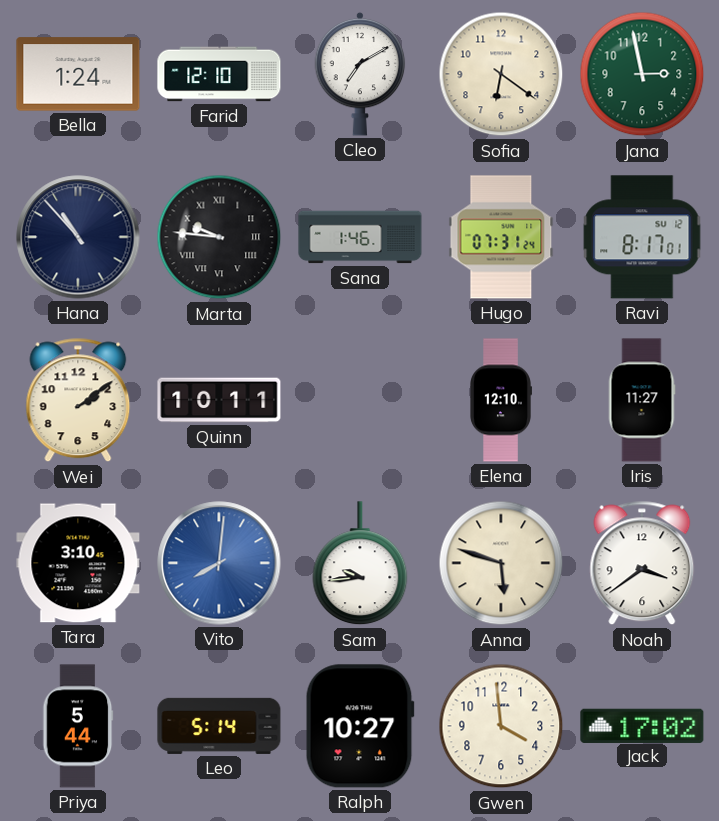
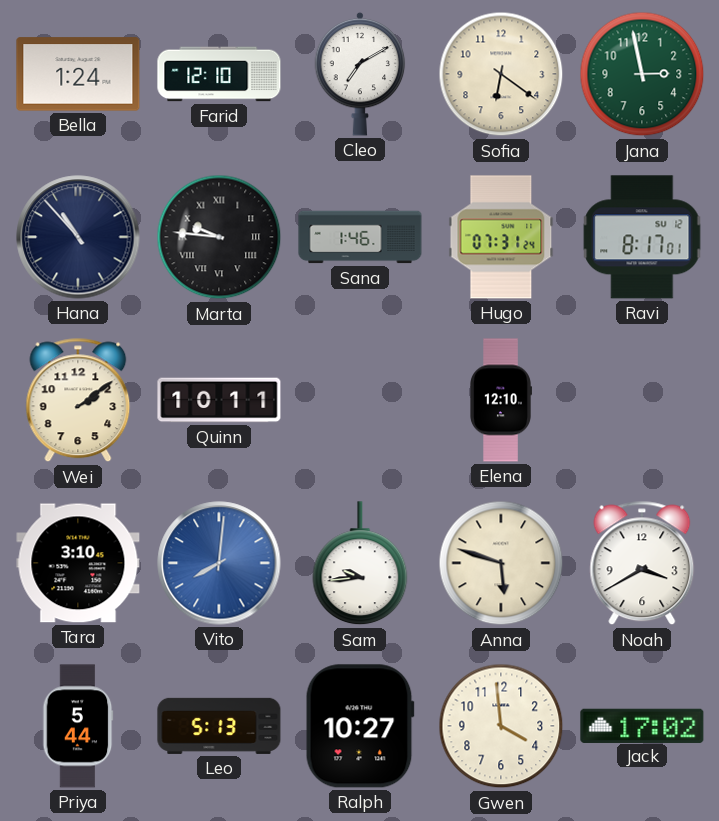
Iris: 11:27 -> none (642, 400)
Noah: 3:39 -> 3:40 (642, 563)
Leo: 5:14 -> 5:13 (219, 726)
